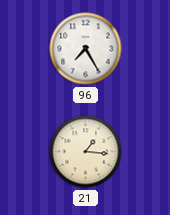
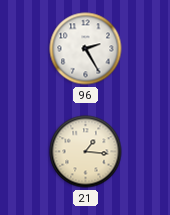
96: 7:25 -> 2:25 (86, 49)
